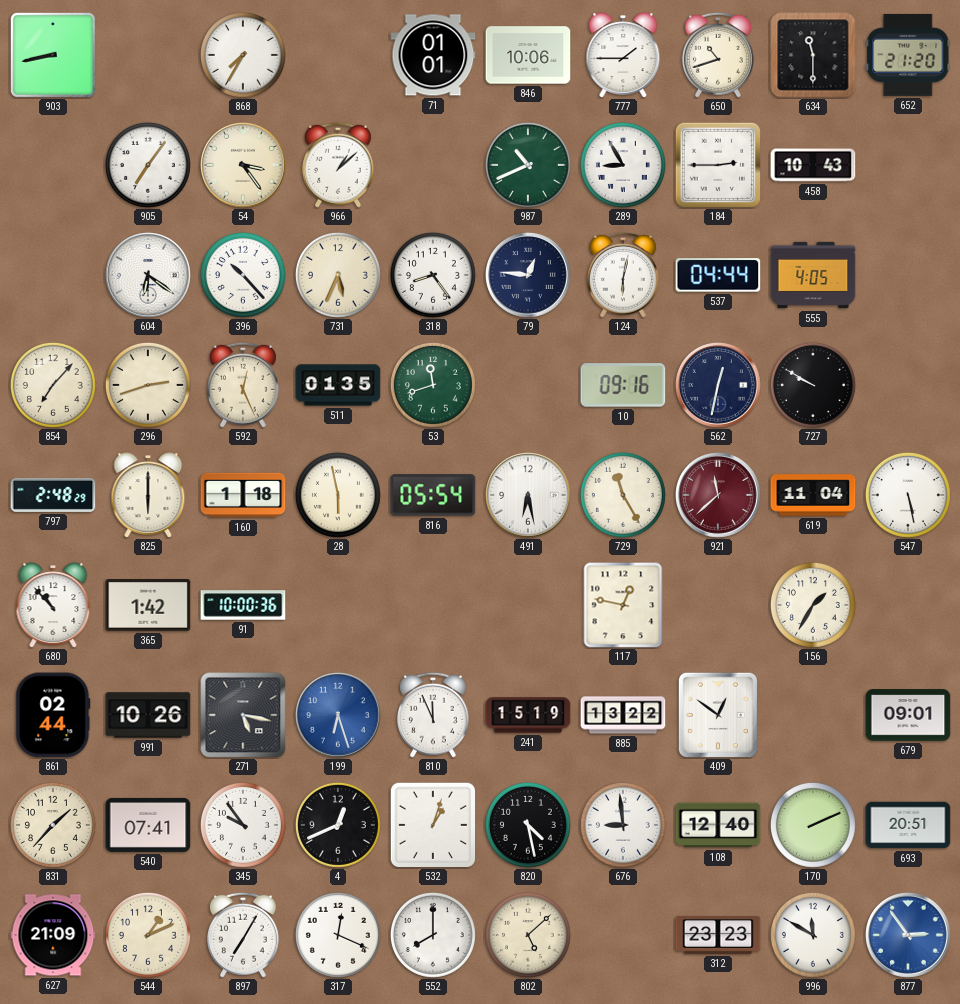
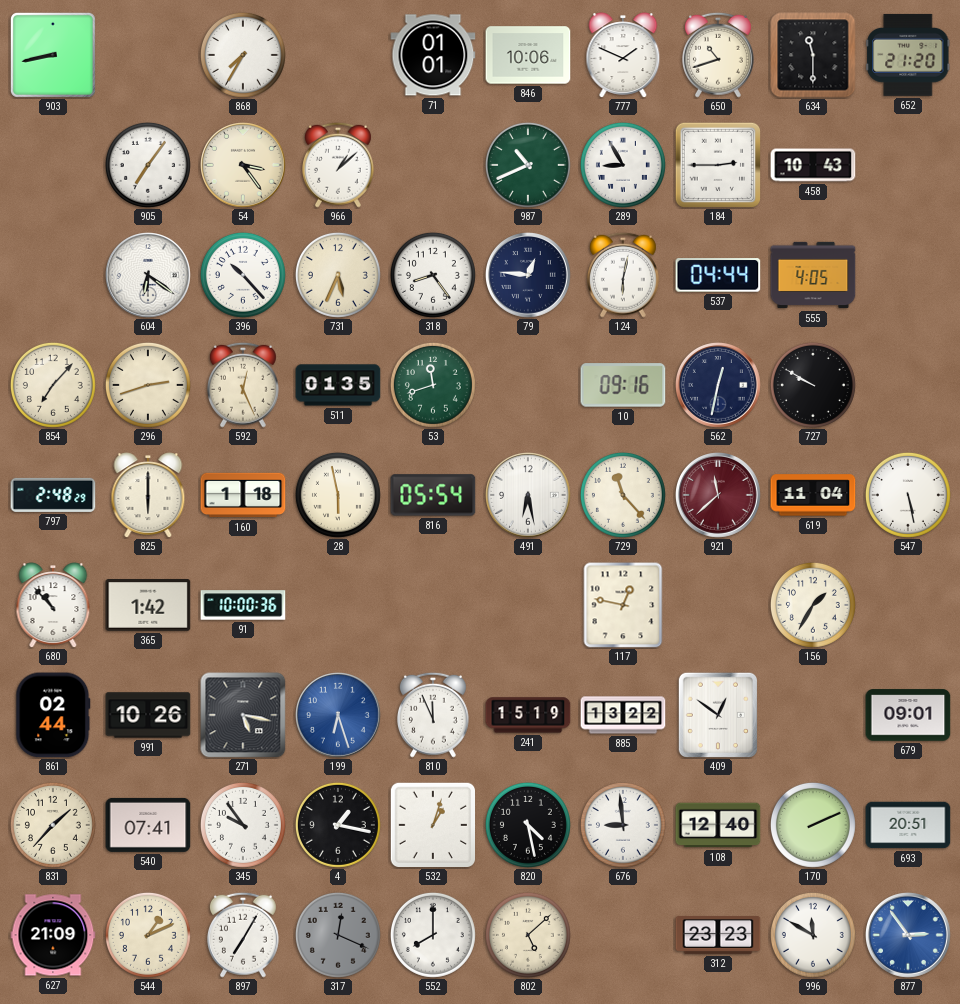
777: 1:45 -> 1:49 (623, 55)
729: 11:25 -> 11:23 (623, 495)
4: 12:41 -> 1:17 (338, 825)
317 dial: white -> grey (338, 935)
